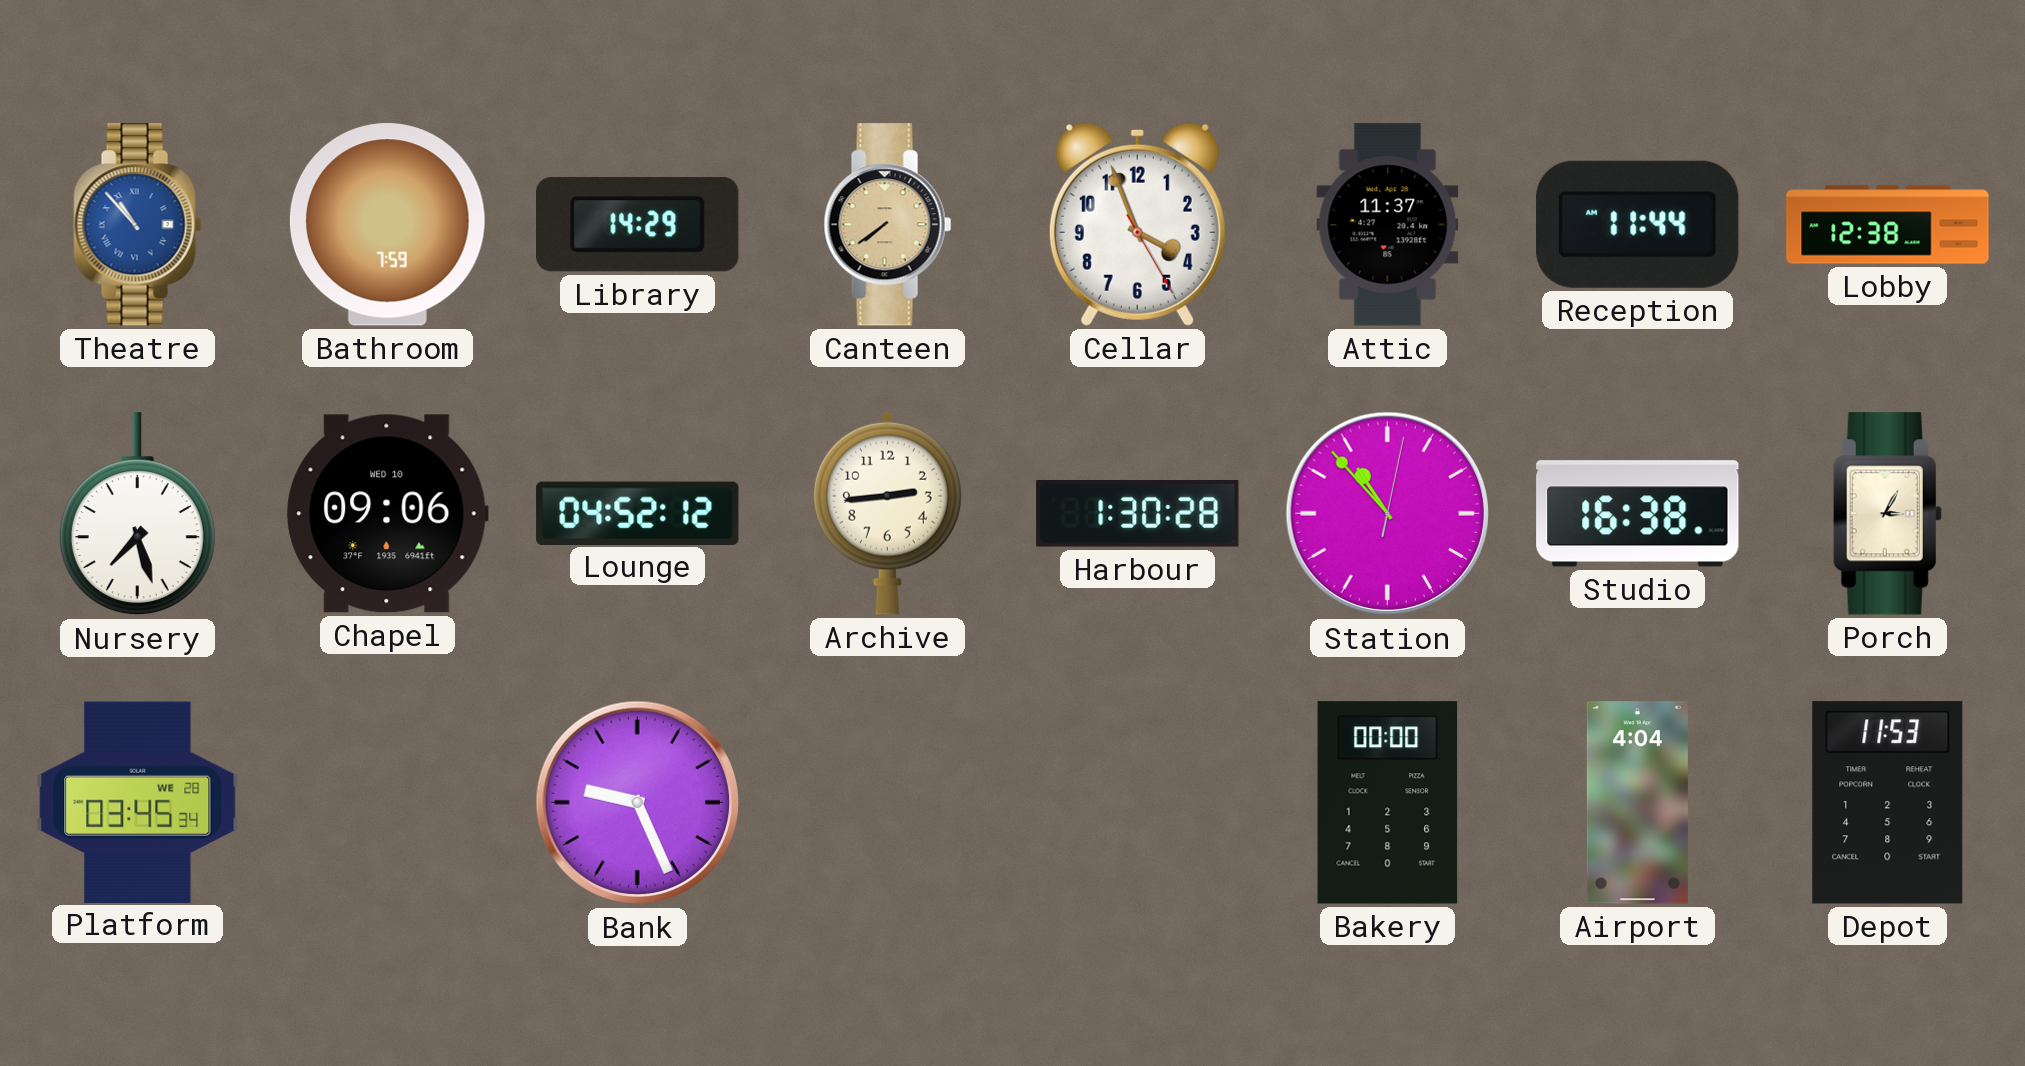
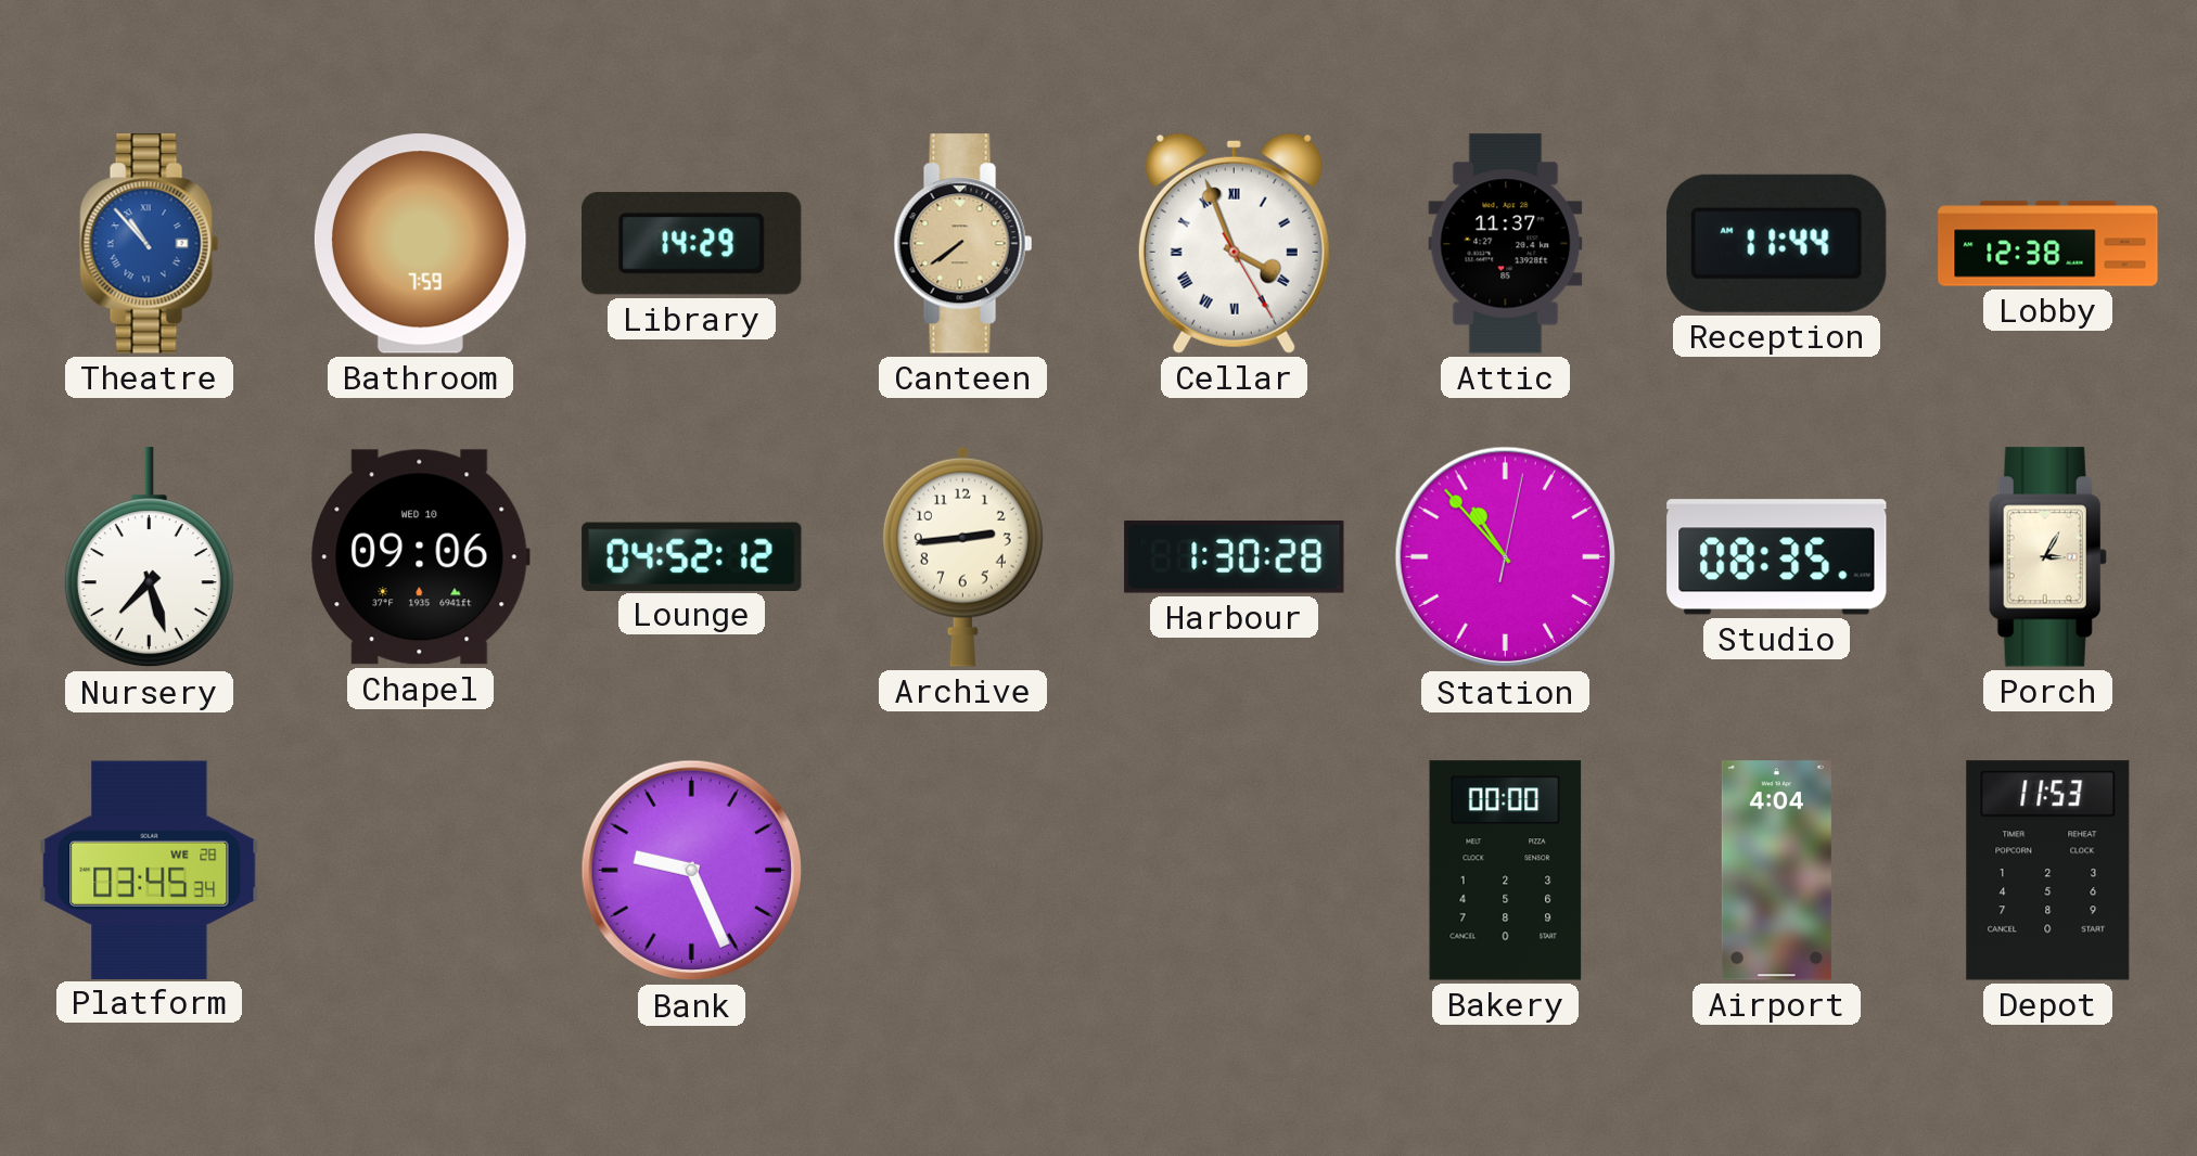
Cellar numerals: Arabic -> Roman (1234, 243)
Studio: 16:38 -> 08:35 (1777, 557)
